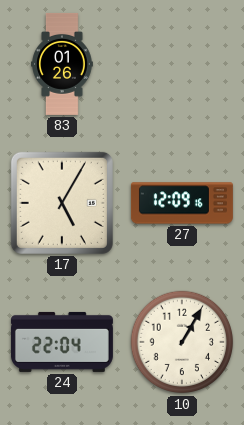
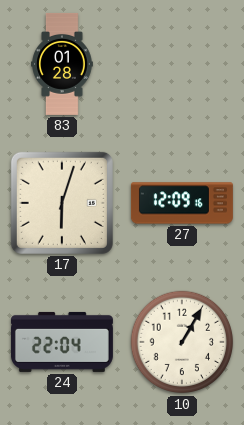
83: 01:26 -> 01:28 (62, 64)
17: 5:05 -> 6:03 (62, 203)
